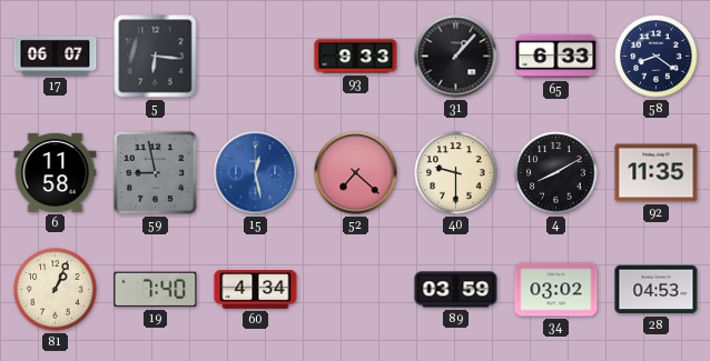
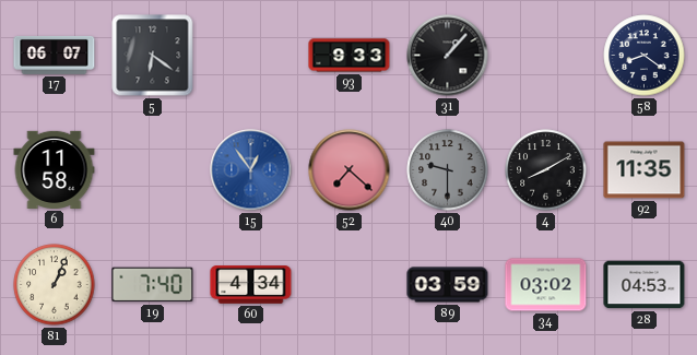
5: 6:16 -> 6:21 (153, 56)
65: 6:33 -> none (556, 57)
59: 8:58 -> none (155, 172)
15: 12:28 -> 12:54 (251, 170)
40 dial: cream -> grey (448, 170)
